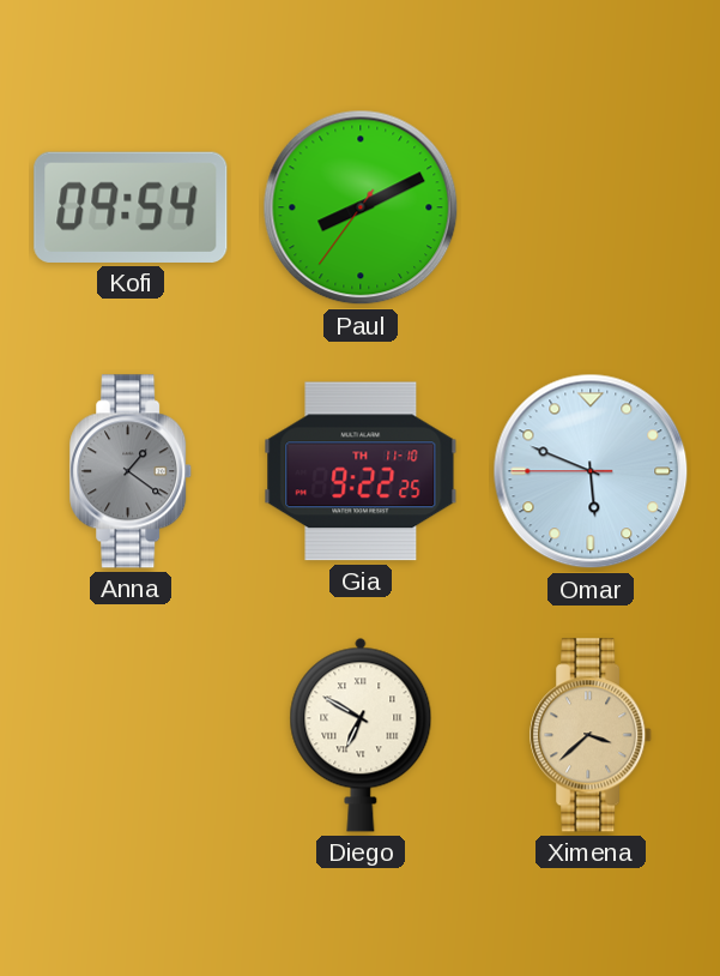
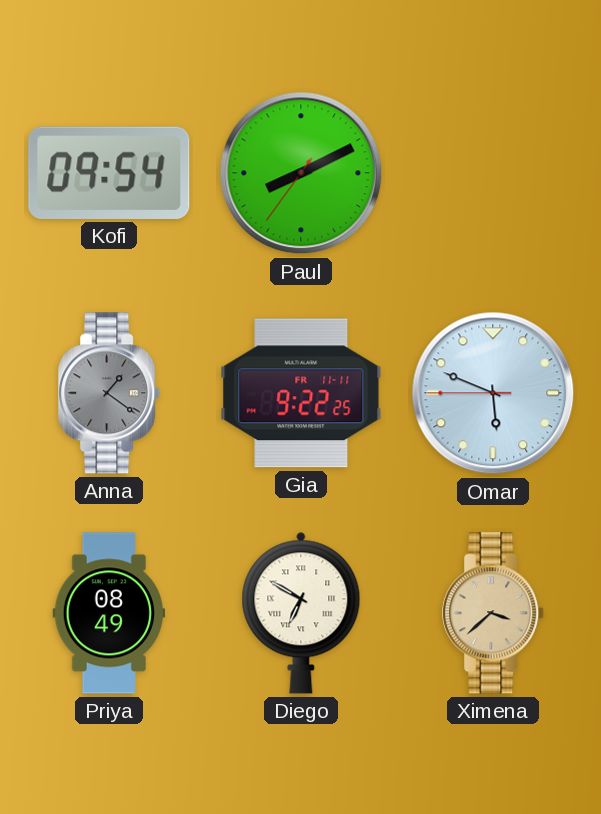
Gia date: TH 11-10 -> FR 11-11 (301, 393)
Priya: none -> 08:49 (109, 613)
